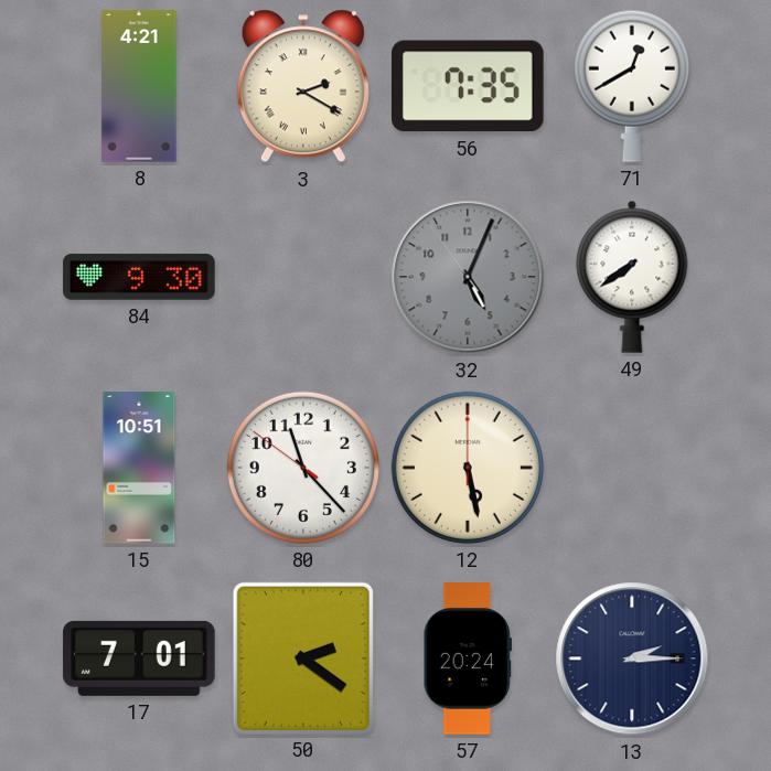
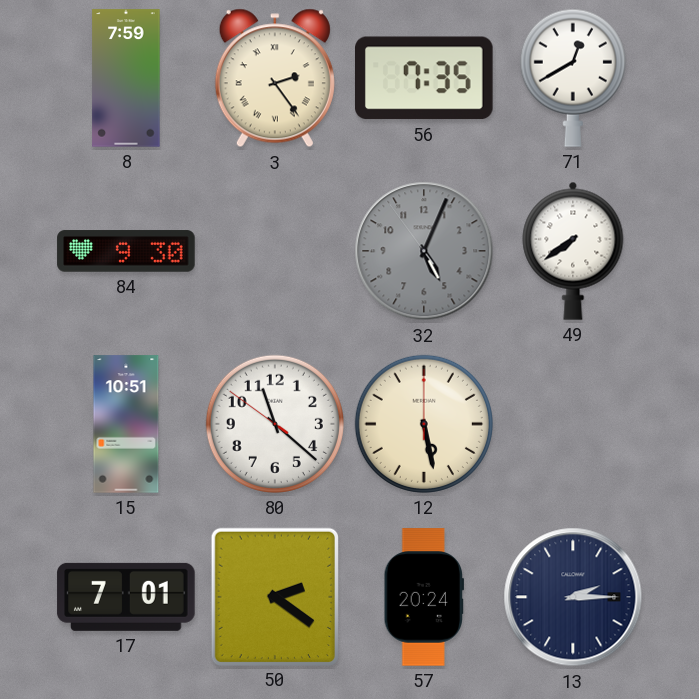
8: 4:21 -> 7:59 (126, 78)
3: 2:20 -> 2:24 (275, 78)
80: 11:22 -> 11:21 (275, 424)
